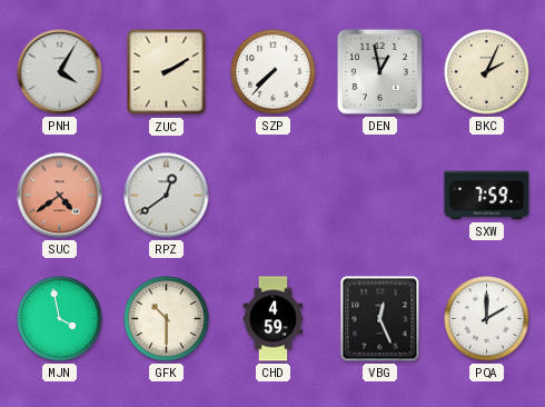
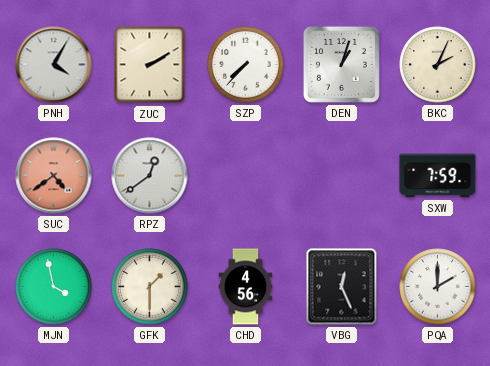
DEN: 12:58 -> 1:03 (341, 64)
GFK: 10:30 -> 1:30 (150, 287)
CHD: 4:59 -> 4:56 (246, 287)
